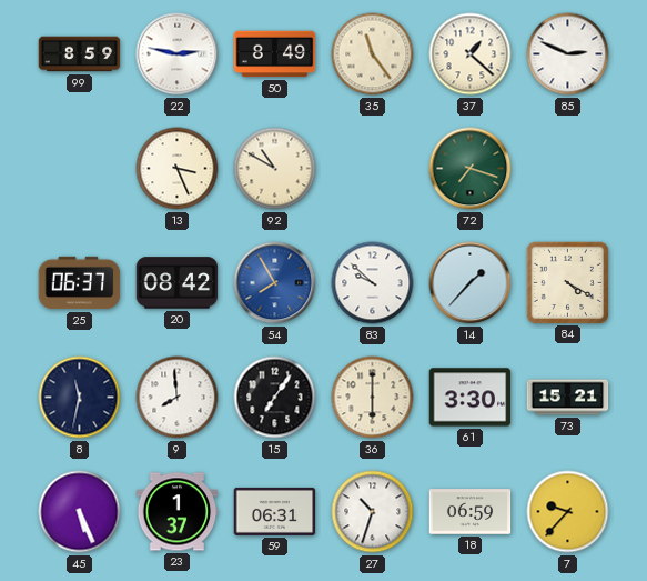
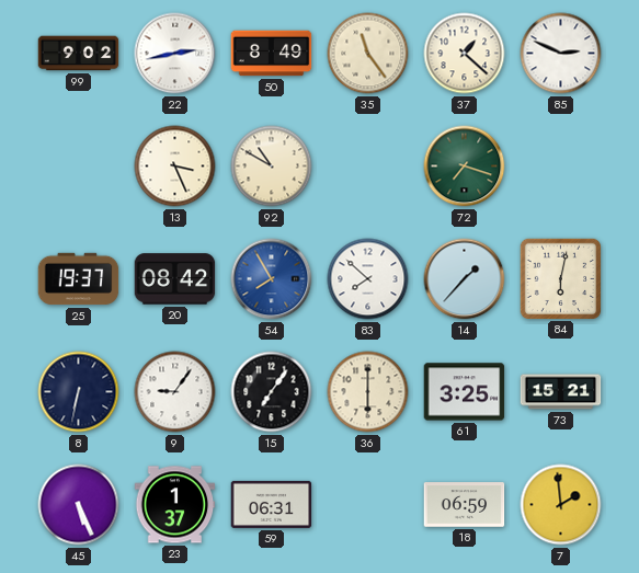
99: 8:59 -> 9:02 (79, 54)
22: 2:47 -> 2:43 (175, 54)
25: 06:37 -> 19:37 (79, 279)
83: 9:52 -> 7:52 (368, 279)
84: 4:20 -> 6:02 (560, 278)
8: 11:32 -> 6:32 (79, 392)
9: 7:59 -> 9:06 (175, 392)
61: 3:30 -> 3:25 (465, 392)
27: 10:33 -> none (373, 512)
7: 9:37 -> 1:59 (561, 505)
